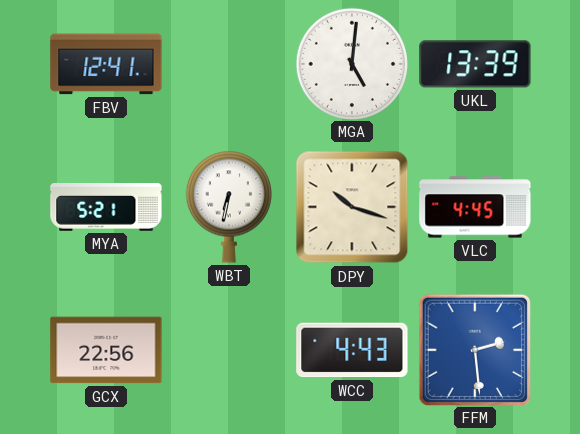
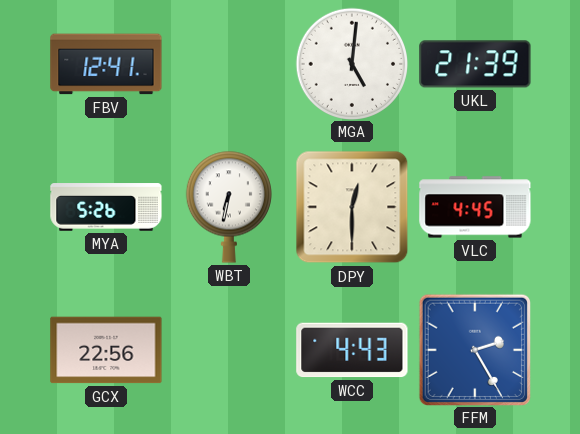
UKL: 13:39 -> 21:39 (475, 64)
MYA: 5:21 -> 5:26 (106, 207)
DPY: 10:18 -> 12:30 (352, 207)
FFM: 2:29 -> 2:25 (474, 349)
